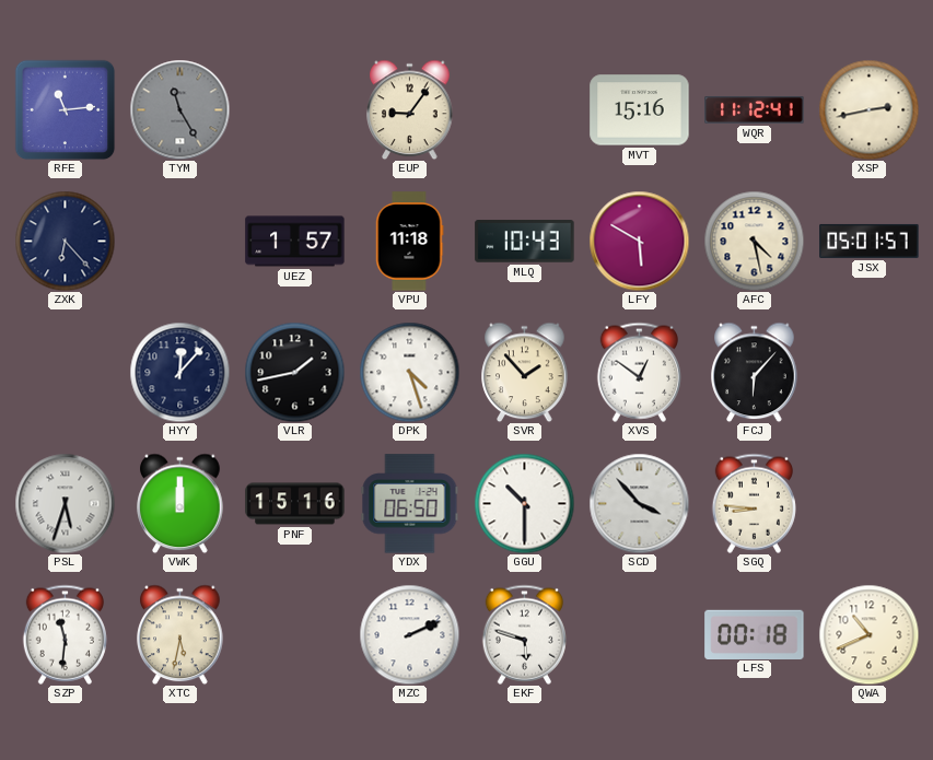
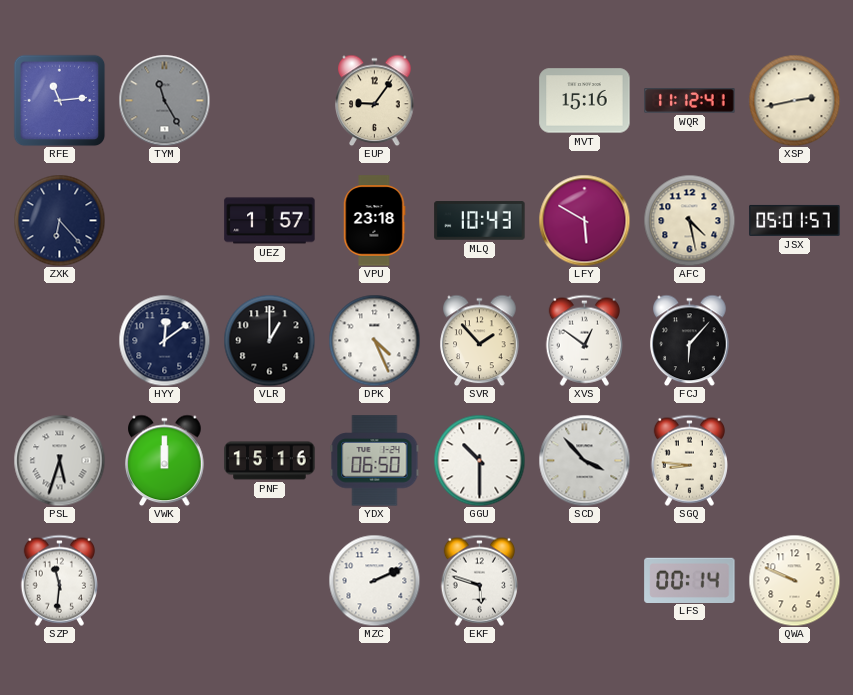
VPU: 11:18 -> 23:18 (374, 221)
HYY: 12:07 -> 12:09 (164, 340)
VLR: 1:43 -> 1:00 (269, 340)
DPK: 4:27 -> 4:26 (374, 340)
XTC: 5:32 -> none (180, 634)
LFS: 00:18 -> 00:14 (690, 580)
QWA: 10:41 -> 9:49 (794, 580)
